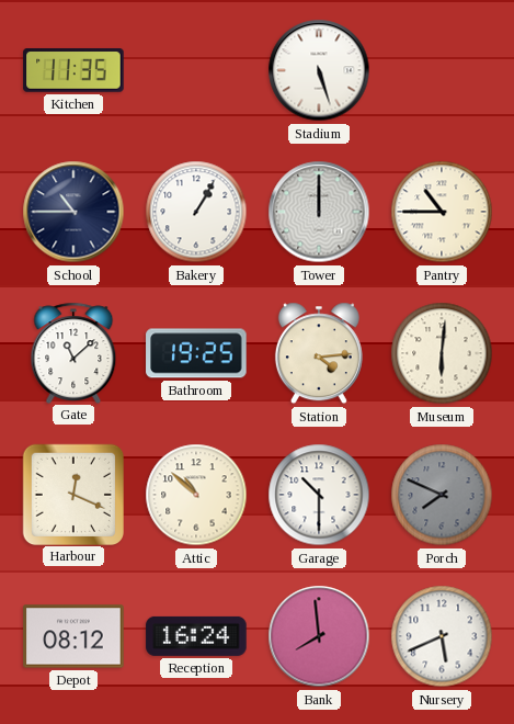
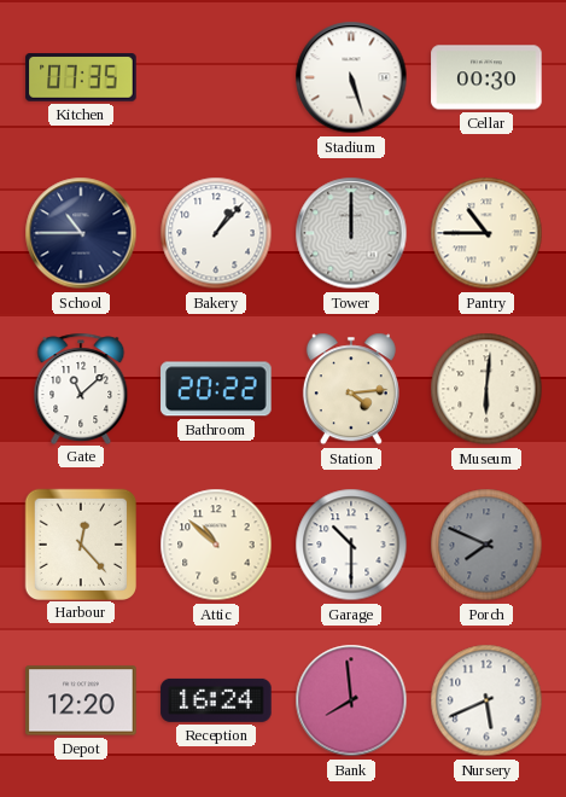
Kitchen: 11:35 -> 07:35 (81, 77)
Cellar: none -> 00:30 (486, 77)
Bakery: 1:05 -> 1:07 (216, 233)
Bathroom: 19:25 -> 20:22 (216, 389)
Harbour: 12:19 -> 12:23 (80, 543)
Depot: 08:12 -> 12:20 (81, 700)
